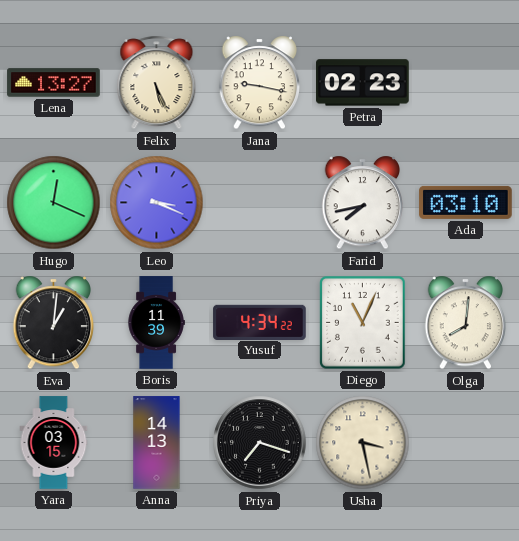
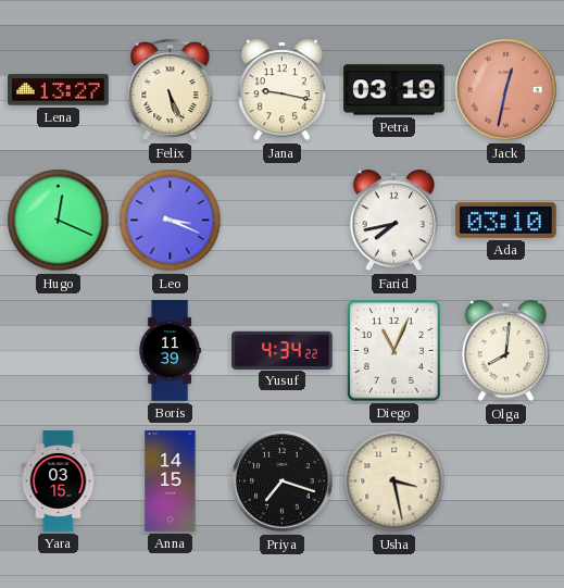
Petra: 02:23 -> 03:19 (394, 90)
Jack: none -> 12:32 (506, 90)
Eva: 1:01 -> none (54, 323)
Anna: 14:13 -> 14:15 (171, 481)
